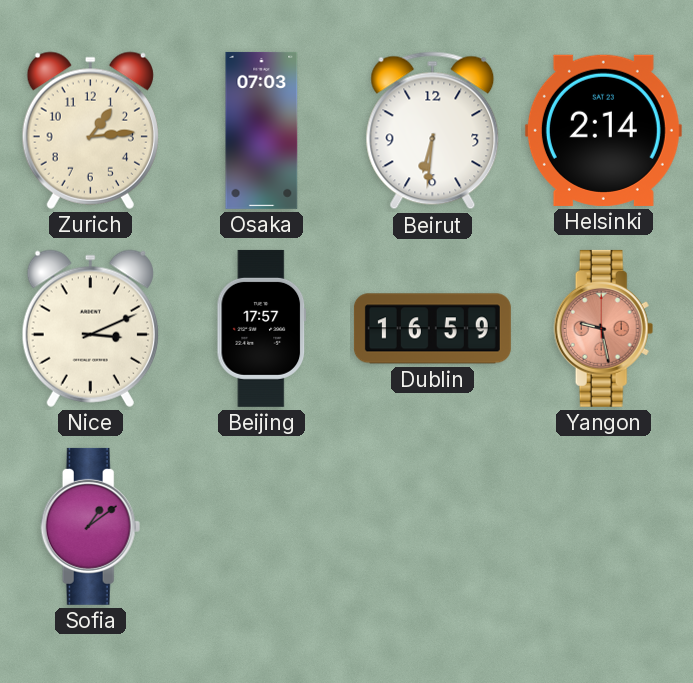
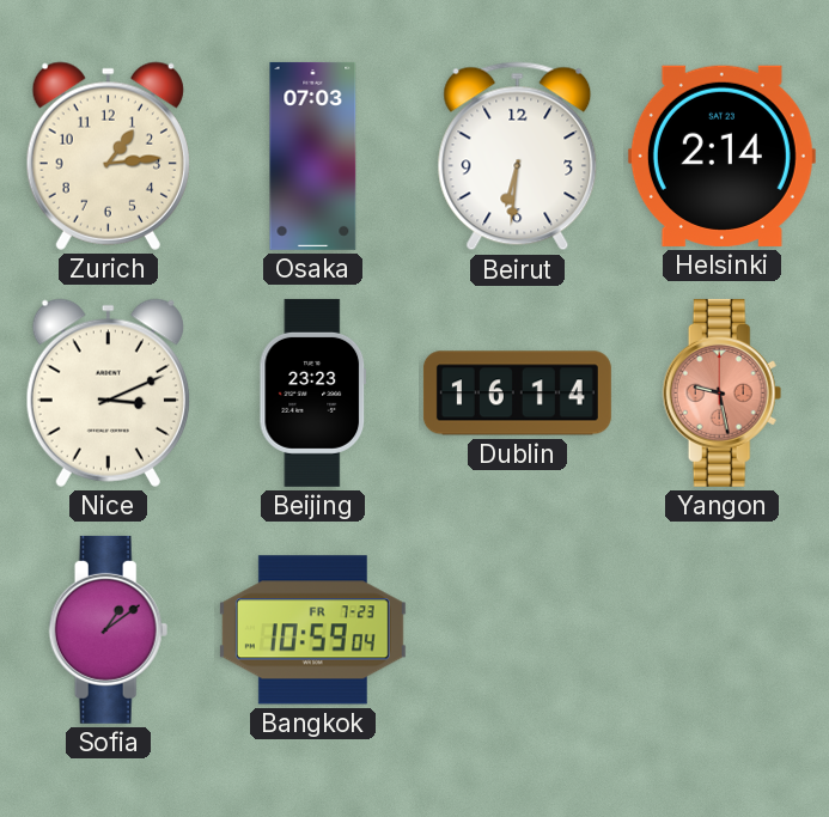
Beijing: 17:57 -> 23:23 (313, 392)
Dublin: 16:59 -> 16:14 (517, 394)
Bangkok: none -> 10:59 (312, 630)
